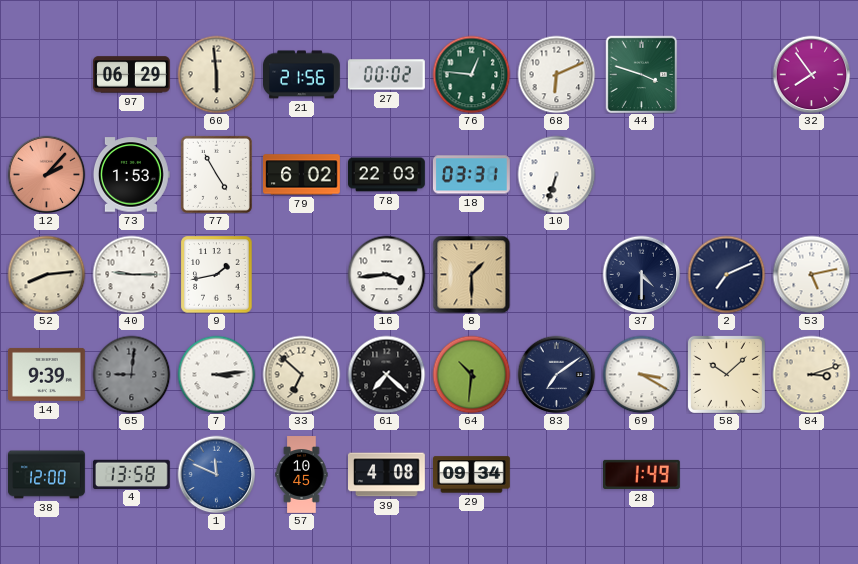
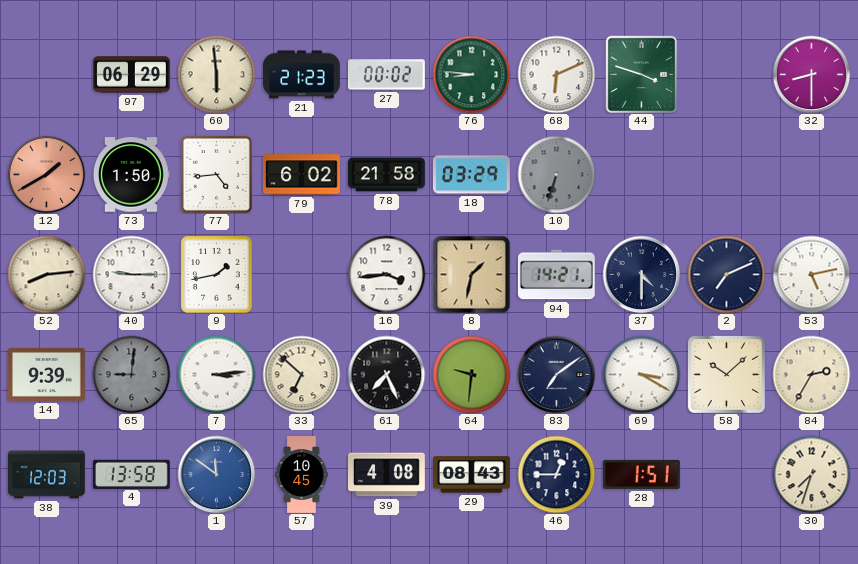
21: 21:56 -> 21:23 (302, 75)
76: 12:46 -> 8:46 (471, 74)
32: 7:54 -> 8:30 (811, 74)
12: 2:07 -> 1:40 (46, 174)
73: 1:53 -> 1:50 (131, 175)
77: 4:55 -> 4:44 (216, 174)
78: 22:03 -> 21:58 (387, 175)
18: 03:31 -> 03:29 (471, 175)
10 dial: white -> grey (556, 174)
8: 1:30 -> 1:32 (471, 274)
94: none -> 14:21 (556, 275)
61: 7:22 -> 7:26 (386, 374)
64: 10:31 -> 9:31 (471, 374)
84: 3:12 -> 2:35 (811, 374)
38: 12:00 -> 12:03 (47, 475)
1: 11:49 -> 11:51 (216, 474)
29: 09:34 -> 08:43 (472, 475)
46: none -> 12:45 (556, 474)
28: 1:49 -> 1:51 (642, 474)
30: none -> 7:33 (811, 474)
